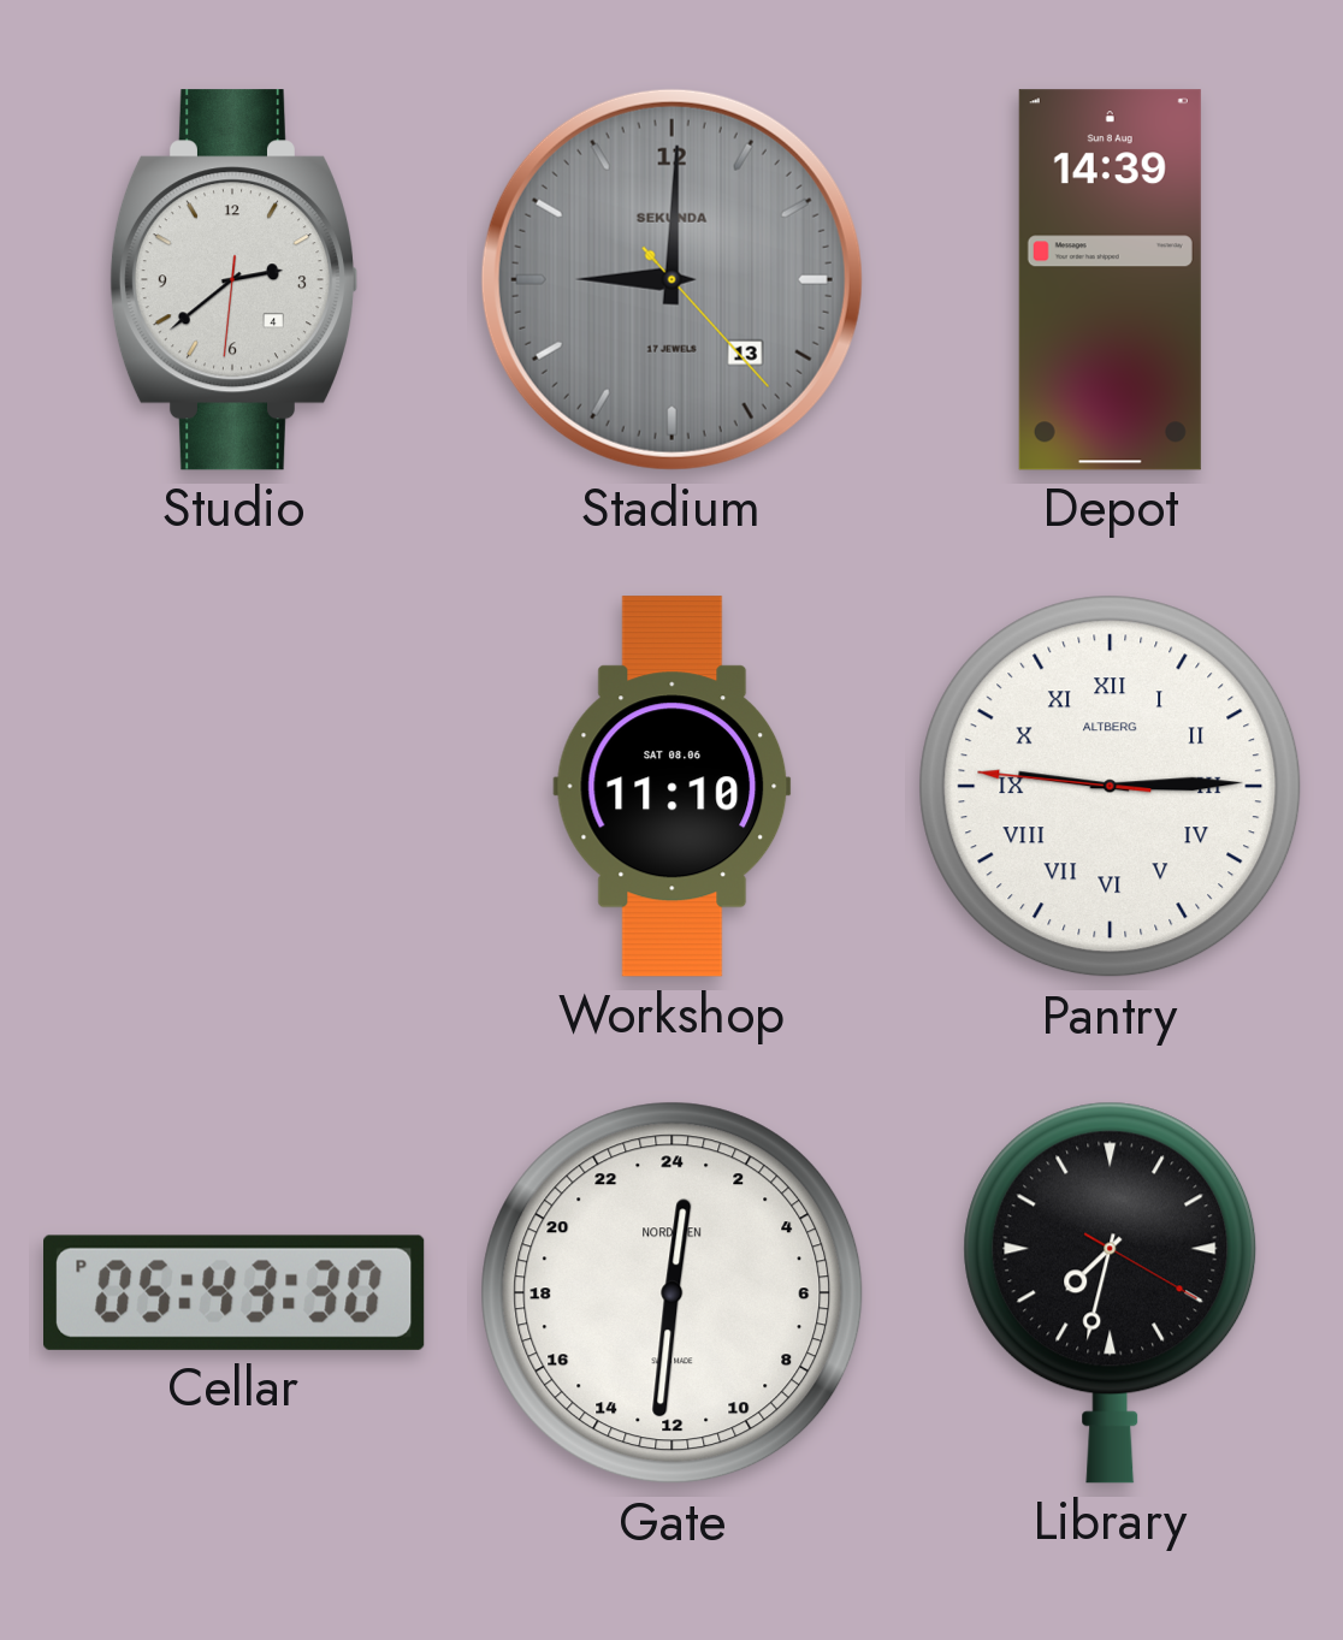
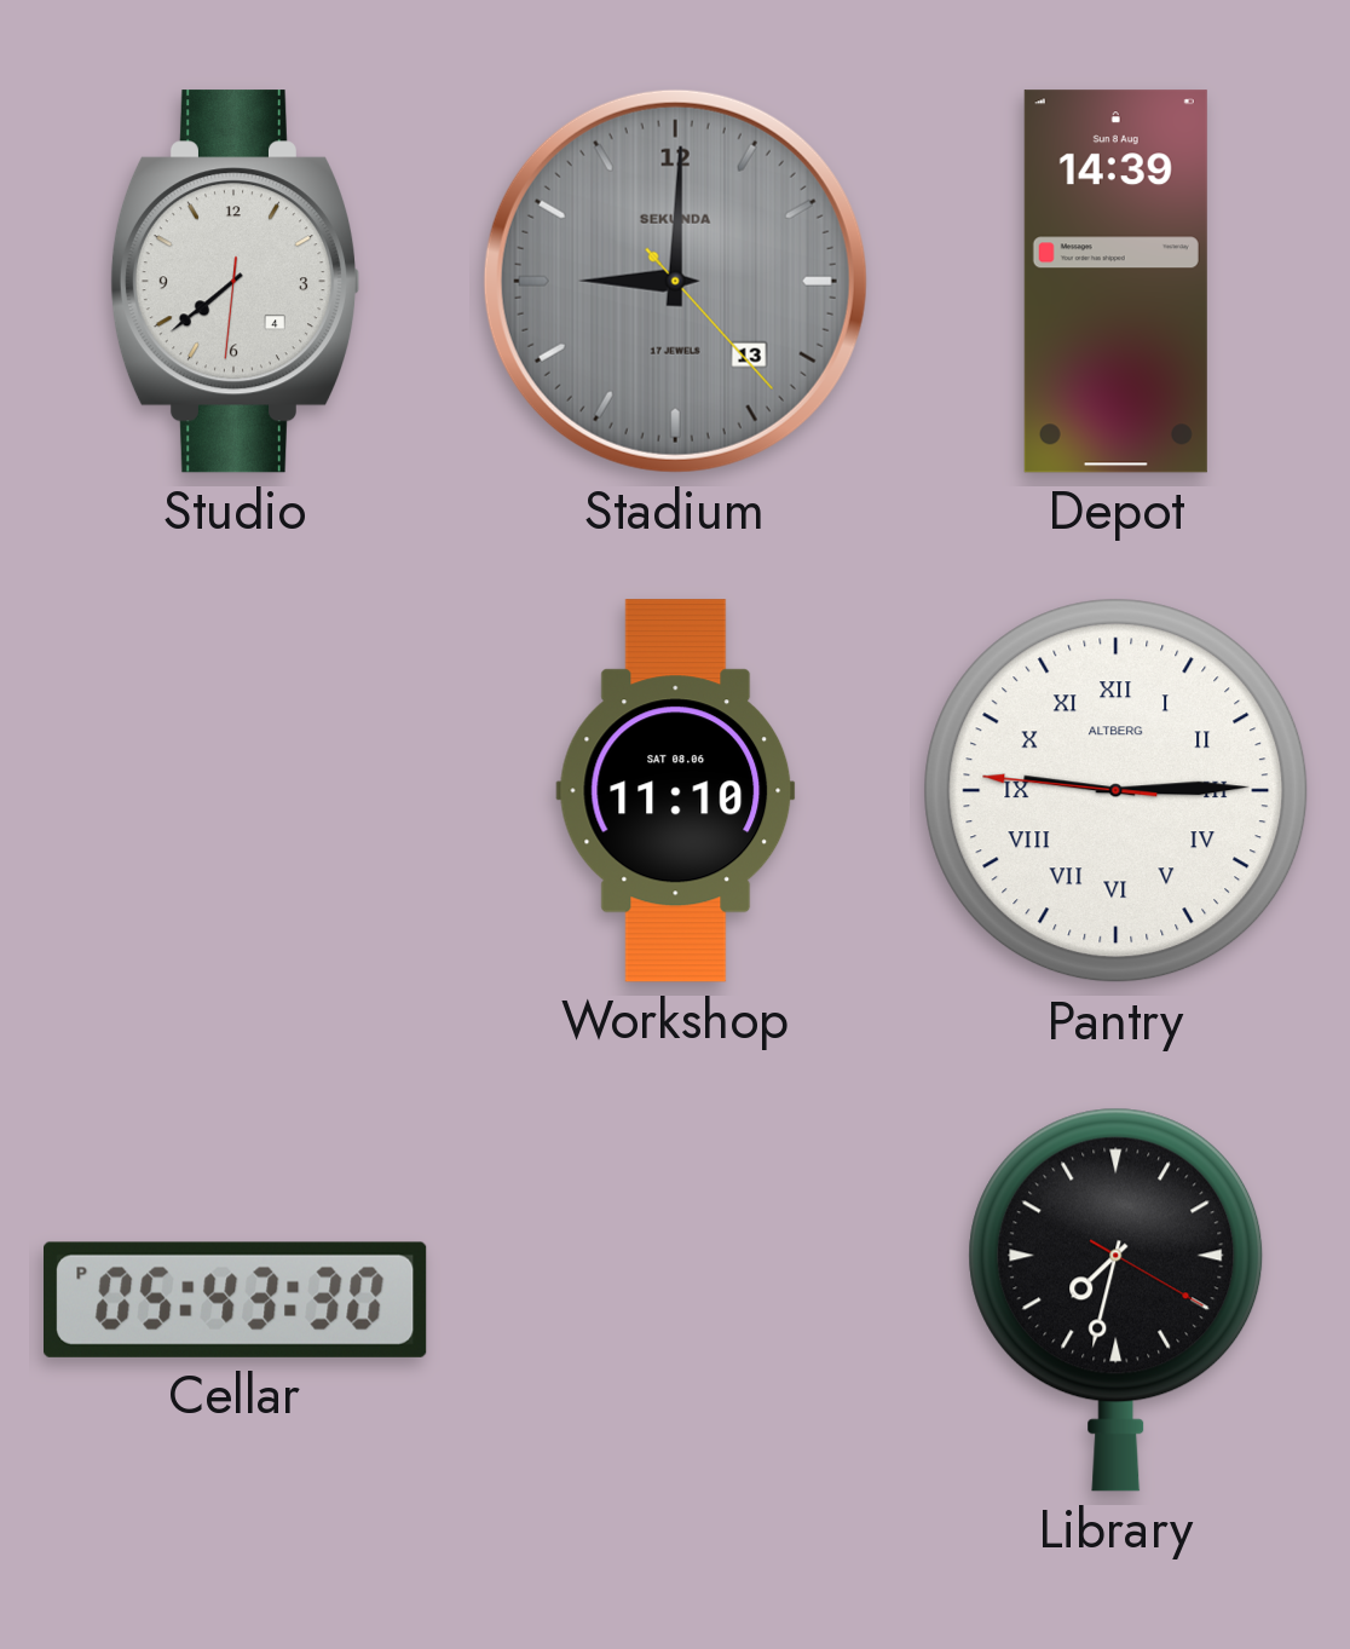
Studio: 2:38 -> 7:38 (235, 282)
Gate: 0:31 -> none (673, 1293)
